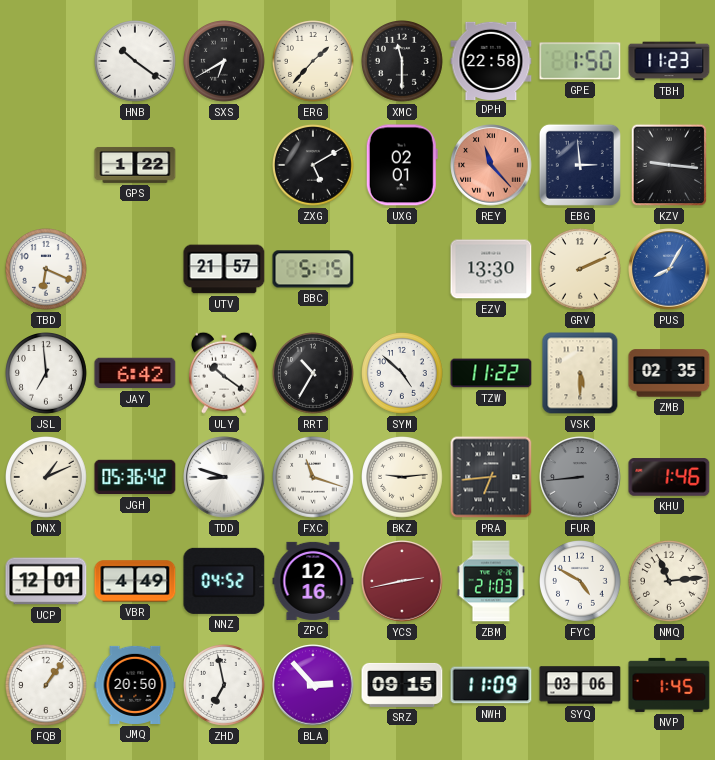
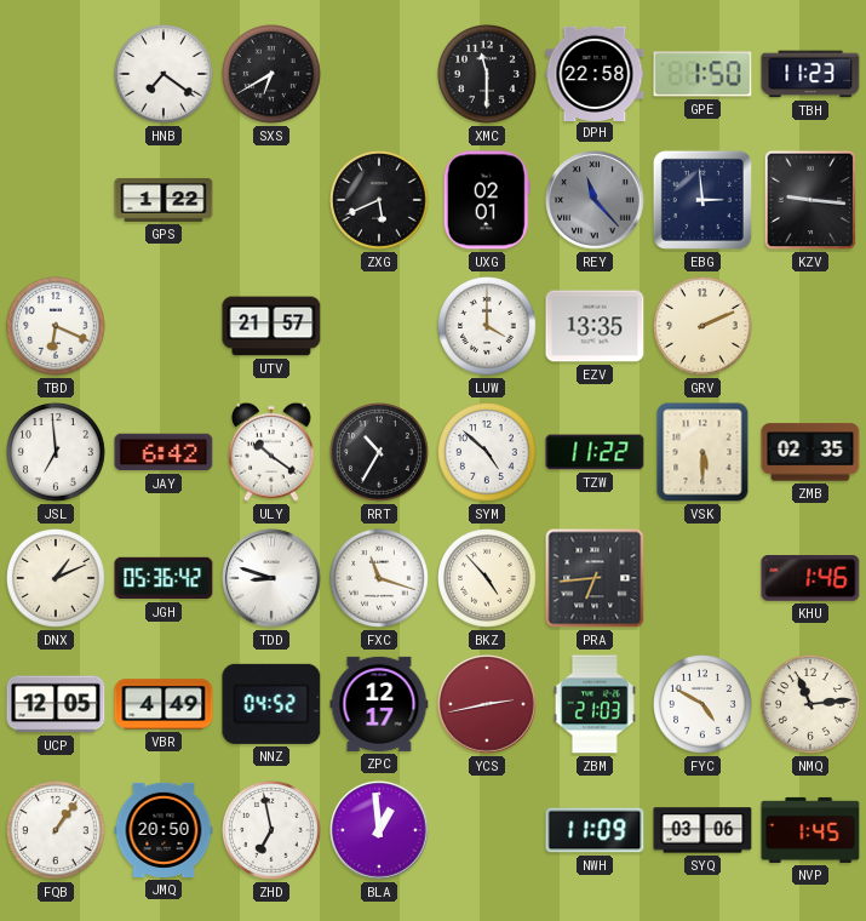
HNB: 10:21 -> 7:21 (165, 75)
ERG: 1:37 -> none (314, 62)
ZXG: 5:10 -> 5:41 (380, 201)
REY dial: salmon -> grey (595, 200)
BBC: 5:15 -> none (313, 269)
LUW: none -> 4:00 (488, 327)
EZV: 13:30 -> 13:35 (595, 326)
PUS: 8:05 -> none (669, 269)
BKZ: 9:14 -> 4:53 (488, 579)
FUR: 8:44 -> none (580, 477)
UCP: 12:01 -> 12:05 (56, 704)
ZPC: 12:16 -> 12:17 (379, 704)
BLA: 2:53 -> 12:59 (379, 830)
SRZ: 09:15 -> none (402, 685)
